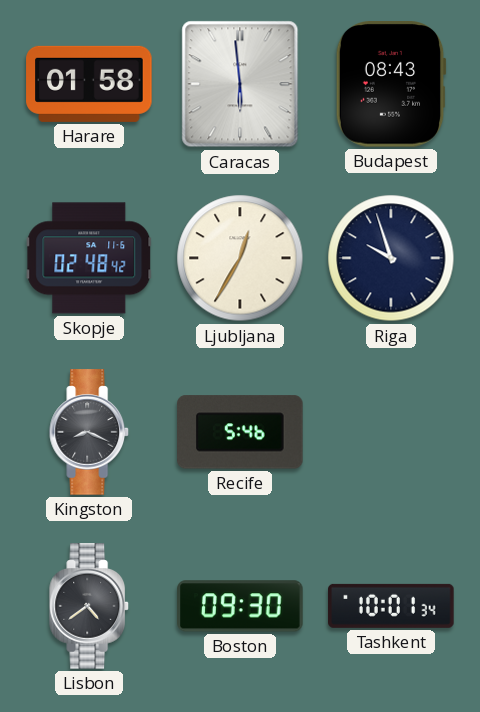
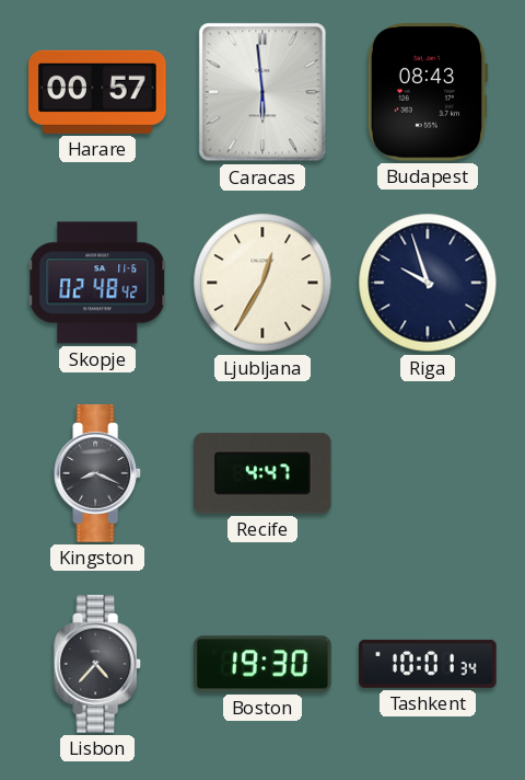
Harare: 01:58 -> 00:57 (97, 92)
Recife: 5:46 -> 4:47 (262, 473)
Lisbon: 4:39 -> 4:37 (98, 664)
Boston: 09:30 -> 19:30 (262, 664)
